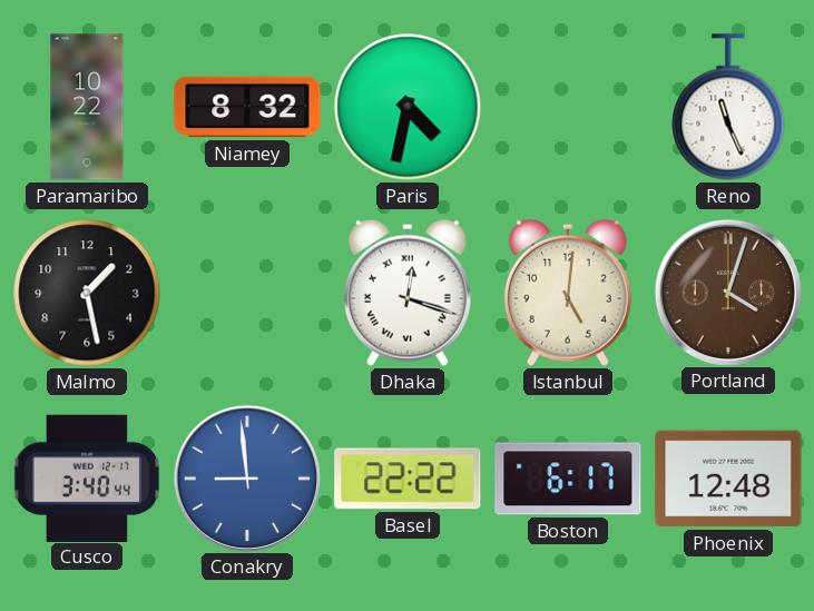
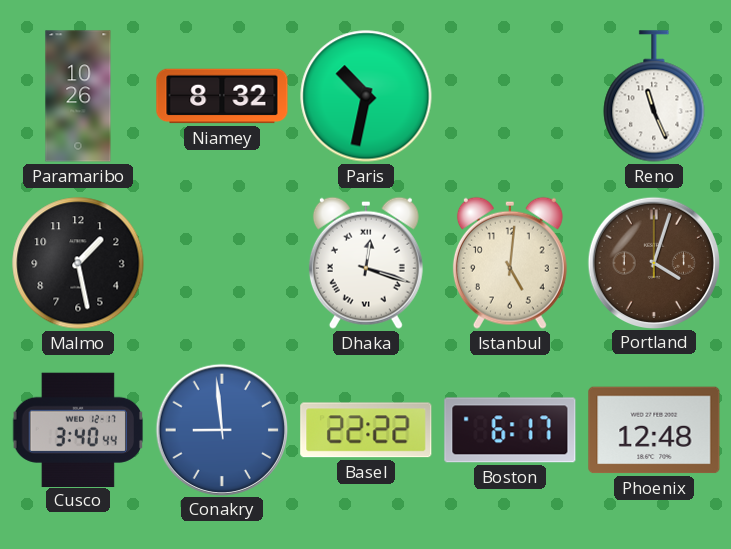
Paramaribo: 10:22 -> 10:26 (78, 96)
Paris: 4:32 -> 10:32 (366, 96)
